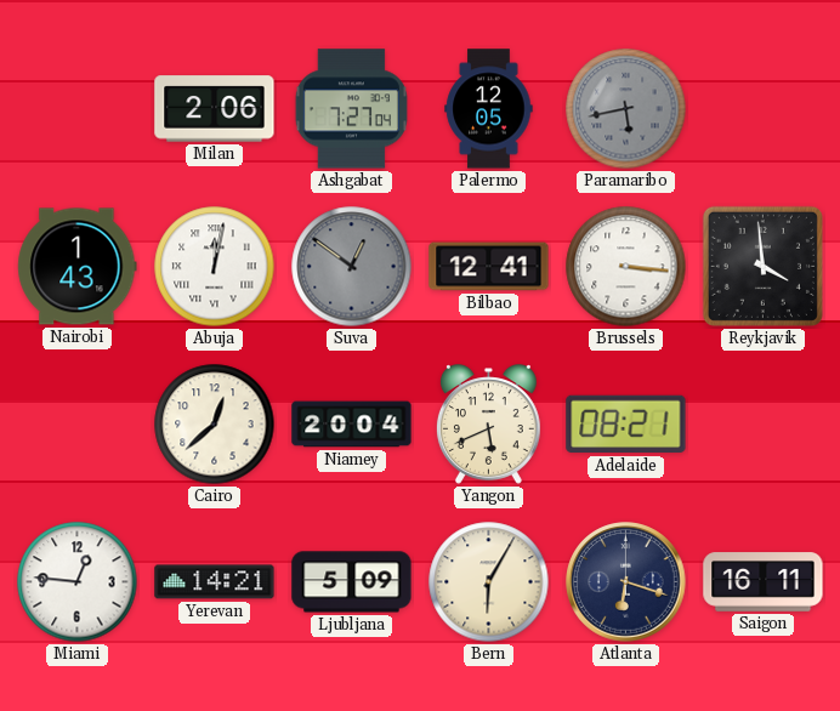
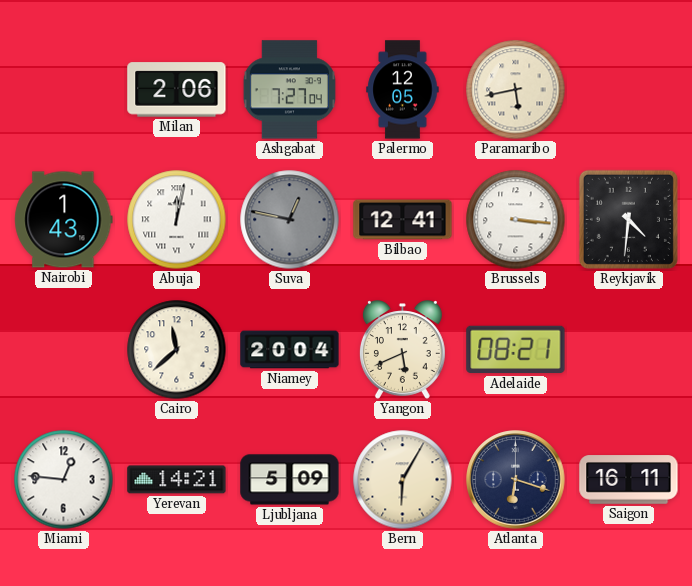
Paramaribo dial: grey -> cream (516, 90)
Suva: 12:51 -> 12:47 (290, 220)
Reykjavik: 3:59 -> 4:31 (628, 219)
Cairo: 12:38 -> 11:38 (177, 350)
